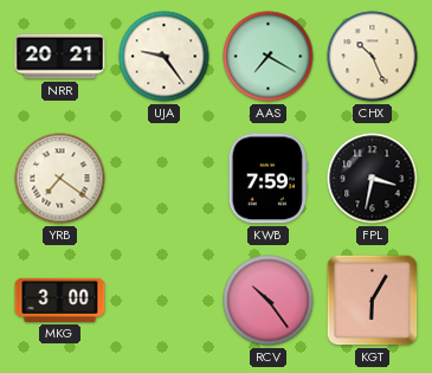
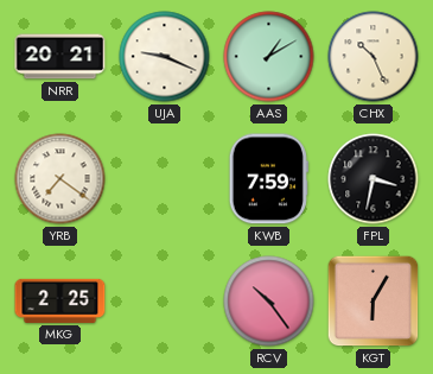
UJA: 9:24 -> 9:19 (165, 57)
AAS: 7:20 -> 1:10 (269, 57)
MKG: 3:00 -> 2:25 (61, 300)
